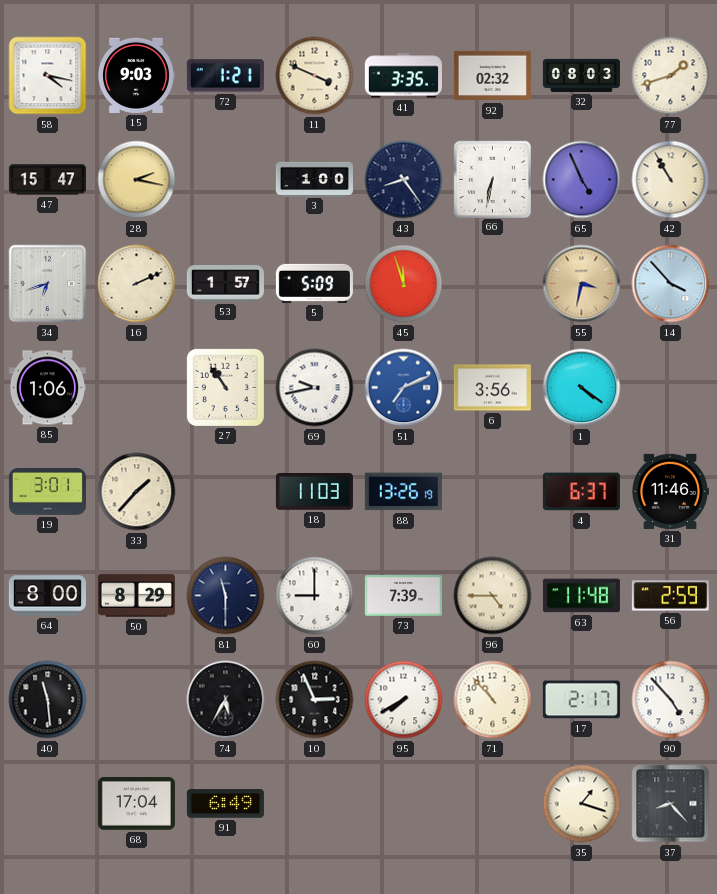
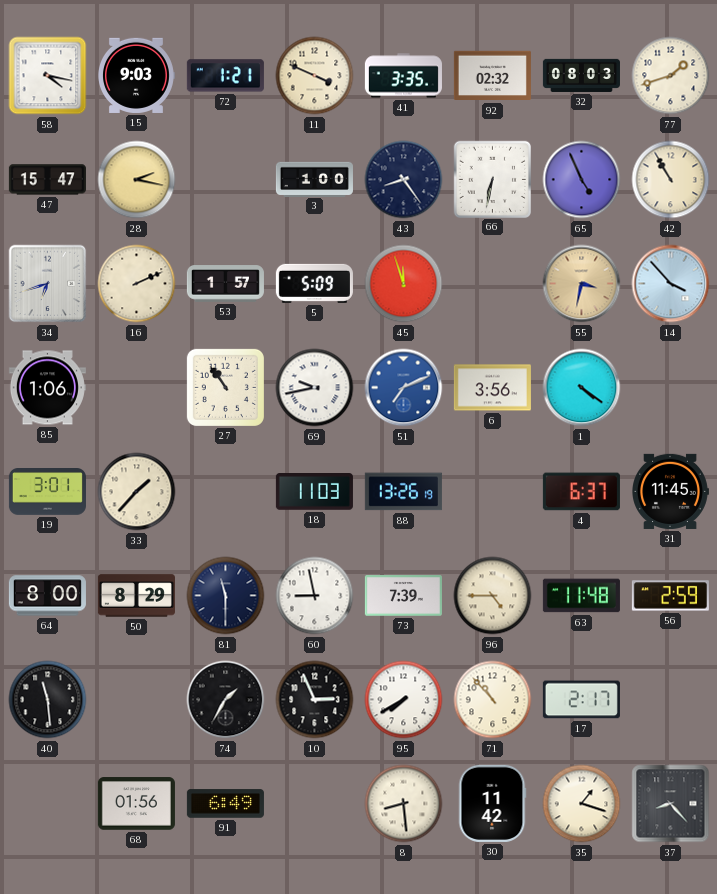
31: 11:46 -> 11:45 (671, 491)
60: 9:00 -> 8:58 (315, 596)
74: 5:35 -> 1:35 (226, 700)
90: 4:53 -> none (671, 700)
68: 17:04 -> 01:56 (136, 804)
8: none -> 8:29 (404, 804)
30: none -> 11:42 (492, 803)
